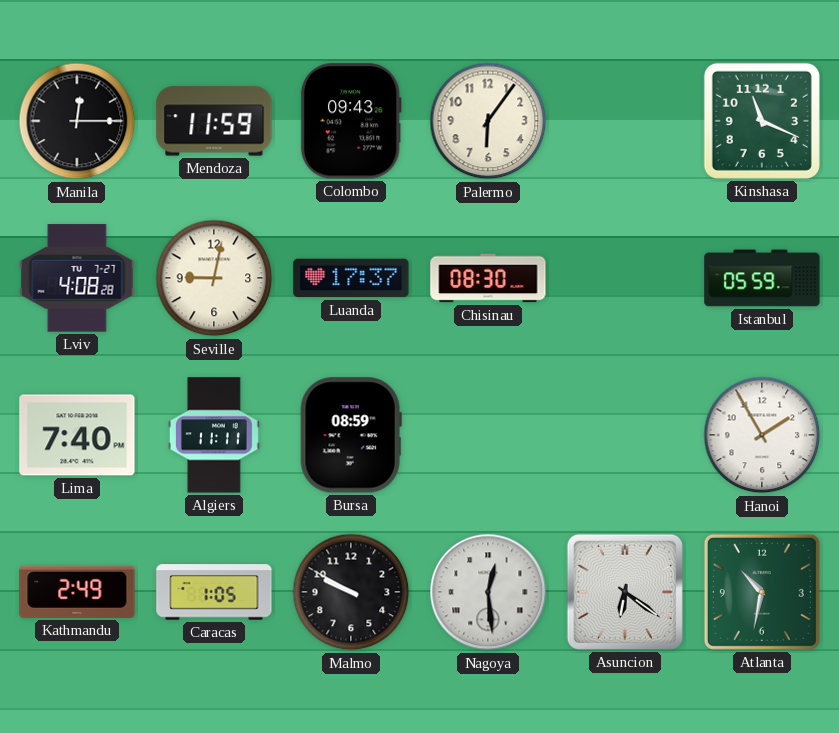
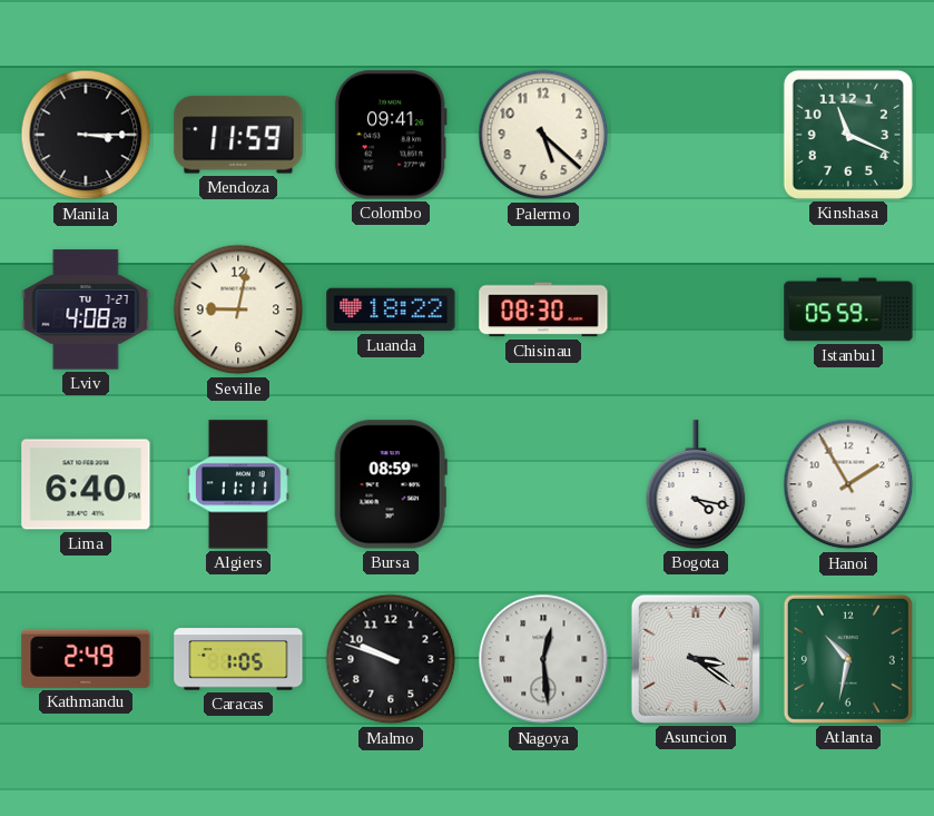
Manila: 12:15 -> 3:15 (86, 135)
Colombo: 09:43 -> 09:41 (391, 135)
Palermo: 6:06 -> 5:22 (543, 135)
Luanda: 17:37 -> 18:22 (391, 309)
Lima: 7:40 -> 6:40 (86, 484)
Bogota: none -> 4:17 (696, 484)
Malmo: 9:50 -> 9:48 (391, 659)
Asuncion: 6:21 -> 3:21 (696, 659)
